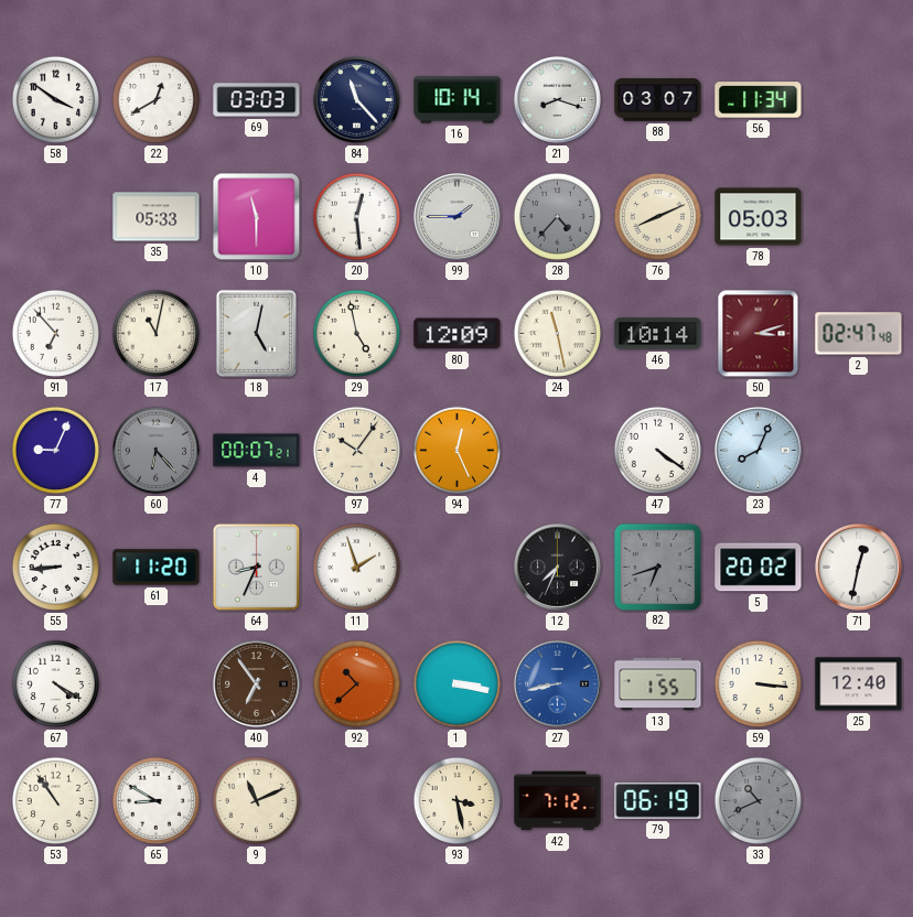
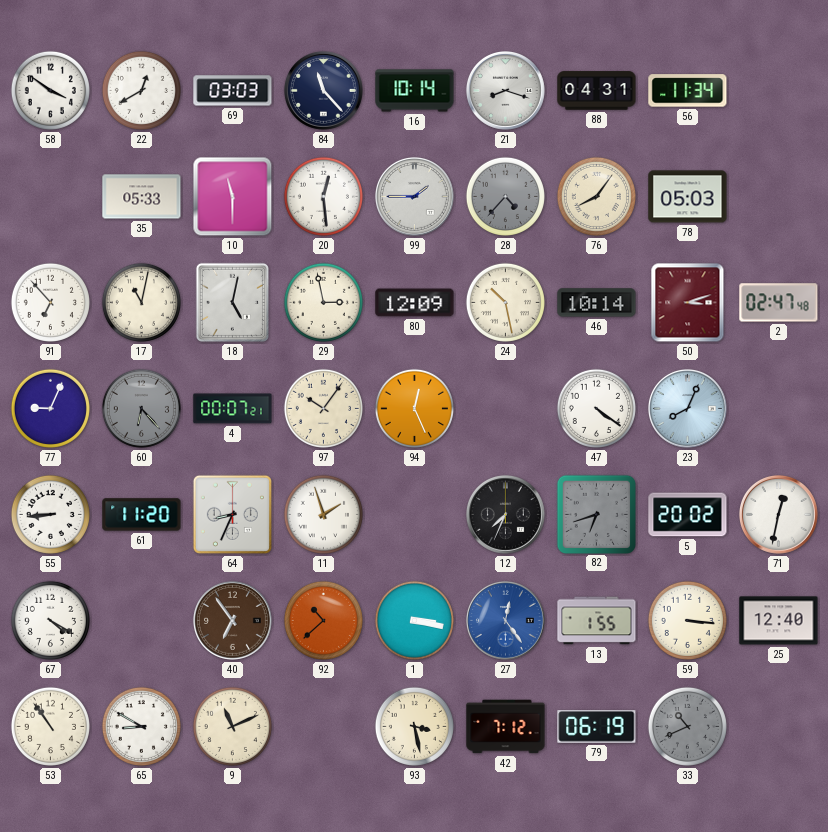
88: 03:07 -> 04:31 (597, 91)
76: 8:11 -> 8:06 (596, 196)
29: 4:58 -> 2:58 (323, 302)
24: 11:28 -> 10:28 (505, 302)
27: 8:43 -> 12:24 (505, 620)
